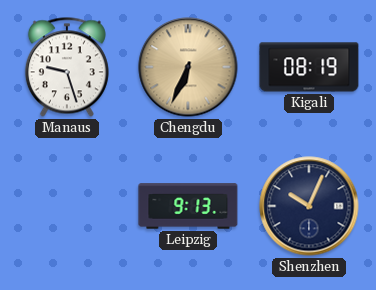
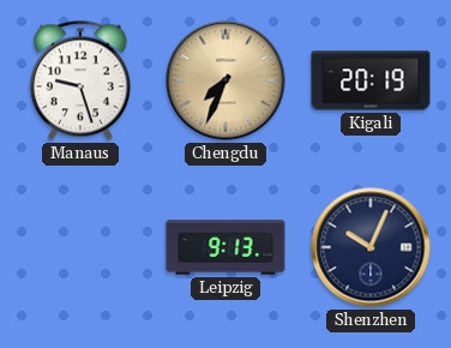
Chengdu: 6:34 -> 7:34 (225, 80)
Kigali: 08:19 -> 20:19 (371, 80)
